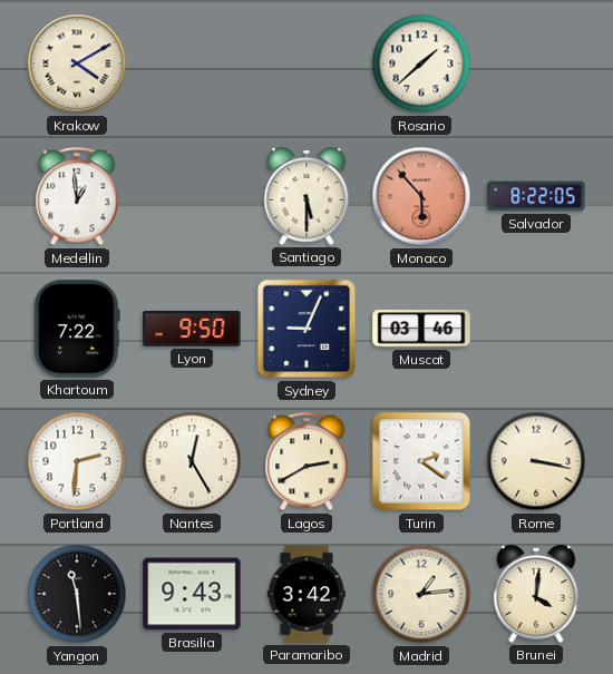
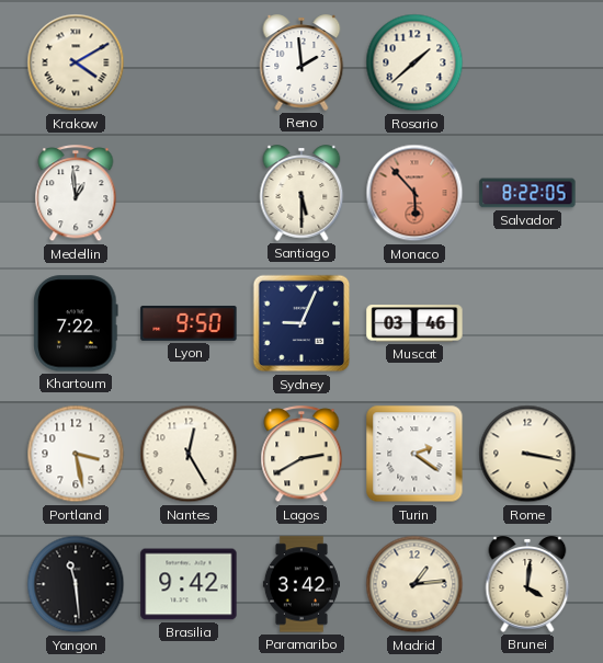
Reno: none -> 1:59 (301, 62)
Portland: 2:31 -> 3:28 (76, 454)
Brasilia: 9:43 -> 9:42 (189, 584)
